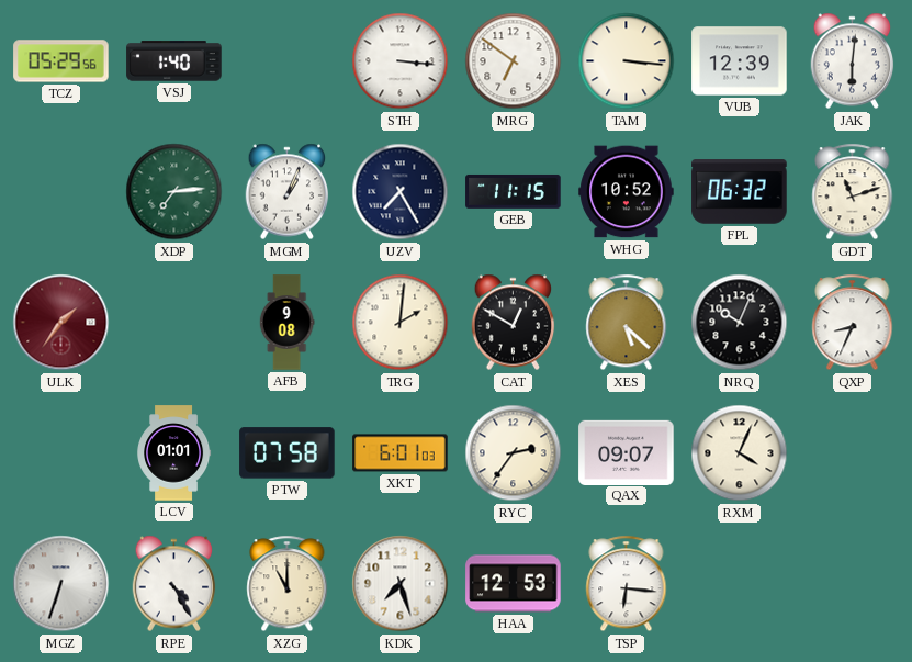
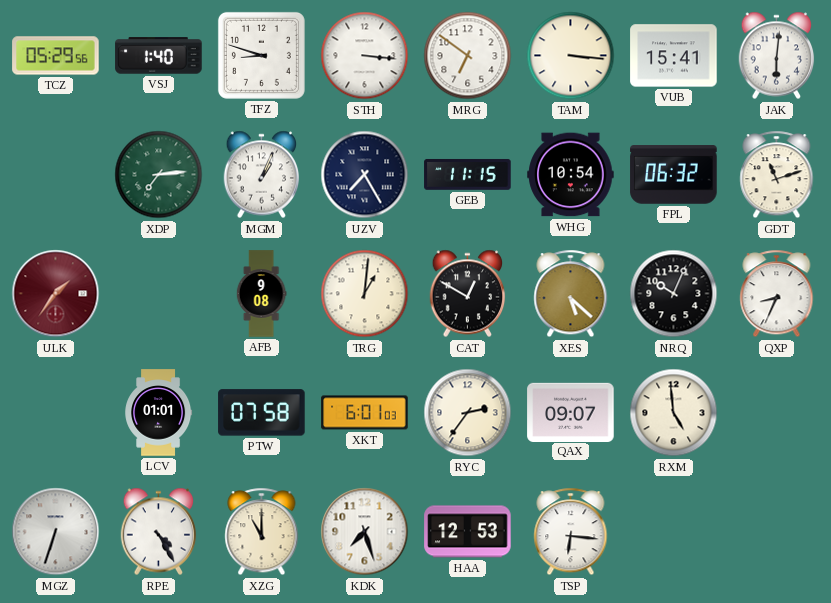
TFZ: none -> 8:48 (261, 55)
VUB: 12:39 -> 15:41 (674, 56)
WHG: 10:52 -> 10:54 (571, 175)
TRG: 2:01 -> 1:01 (365, 294)
RXM: 4:04 -> 4:59 (674, 413)
